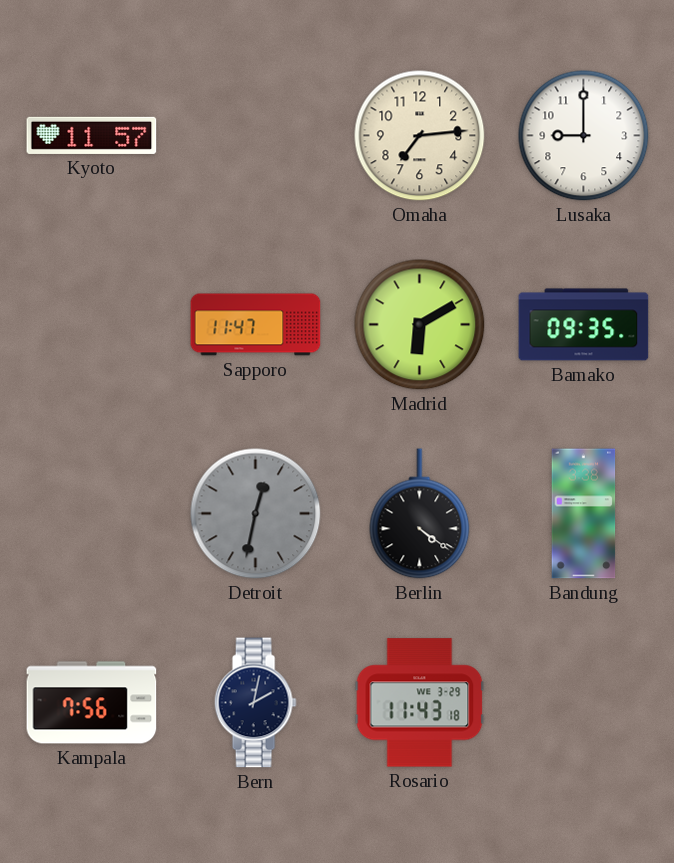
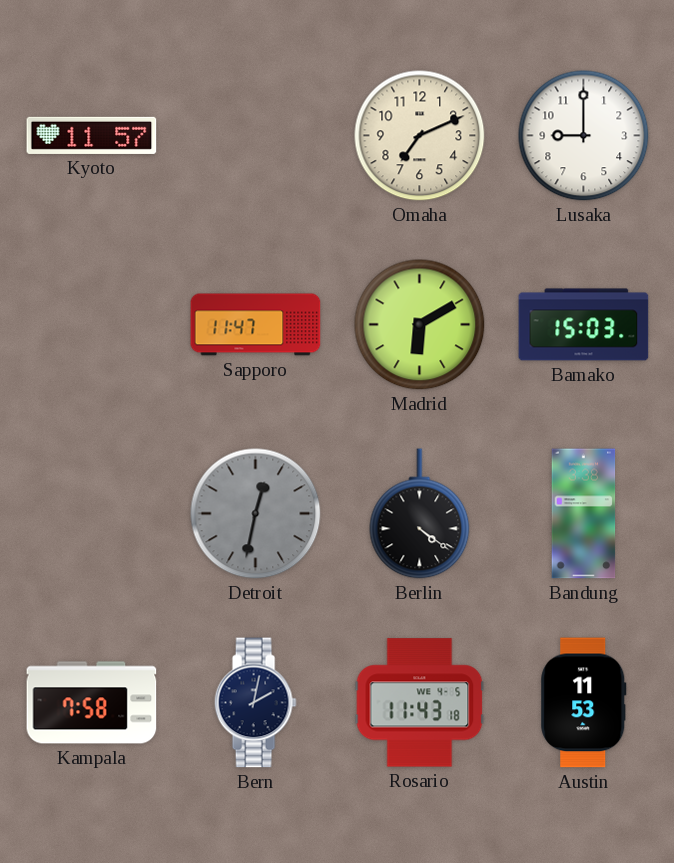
Omaha: 7:14 -> 7:11 (420, 136)
Bamako: 09:35 -> 15:03 (584, 325)
Kampala: 7:56 -> 7:58 (92, 703)
Rosario date: WE 3-29 -> WE 4-5 (420, 703)
Austin: none -> 11:53 (584, 703)
